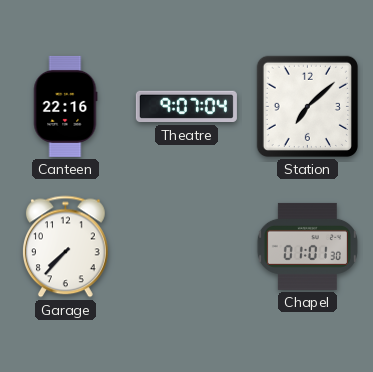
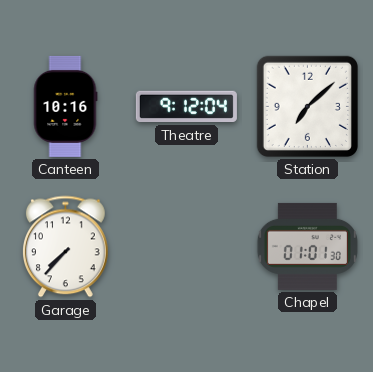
Canteen: 22:16 -> 10:16 (65, 106)
Theatre: 9:07 -> 9:12 (186, 107)
